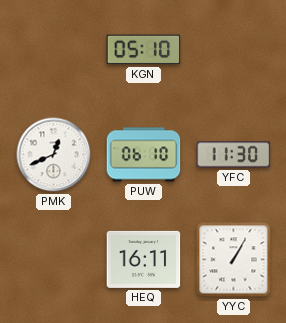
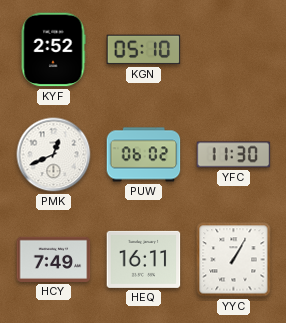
KYF: none -> 2:52 (53, 50)
PUW: 06:10 -> 06:02 (144, 155)
HCY: none -> 7:49 (54, 259)
